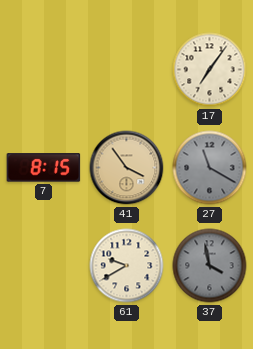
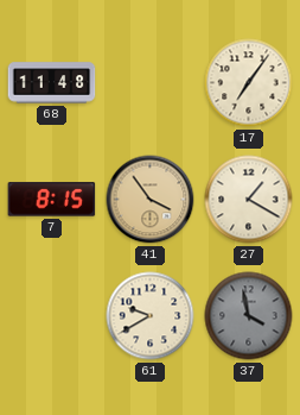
68: none -> 11:48 (52, 83)
27: 11:20 -> 1:20 (249, 200)
27 dial: grey -> cream (249, 200)
